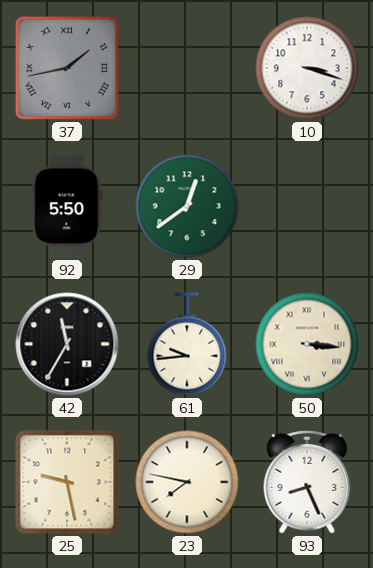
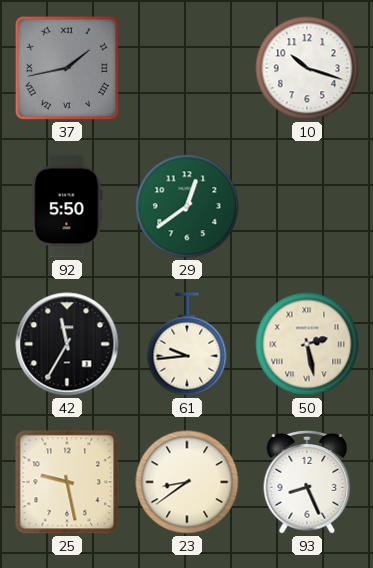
10: 3:18 -> 10:18 (307, 68)
50: 3:16 -> 2:28 (307, 344)
23: 7:47 -> 8:39 (187, 482)
